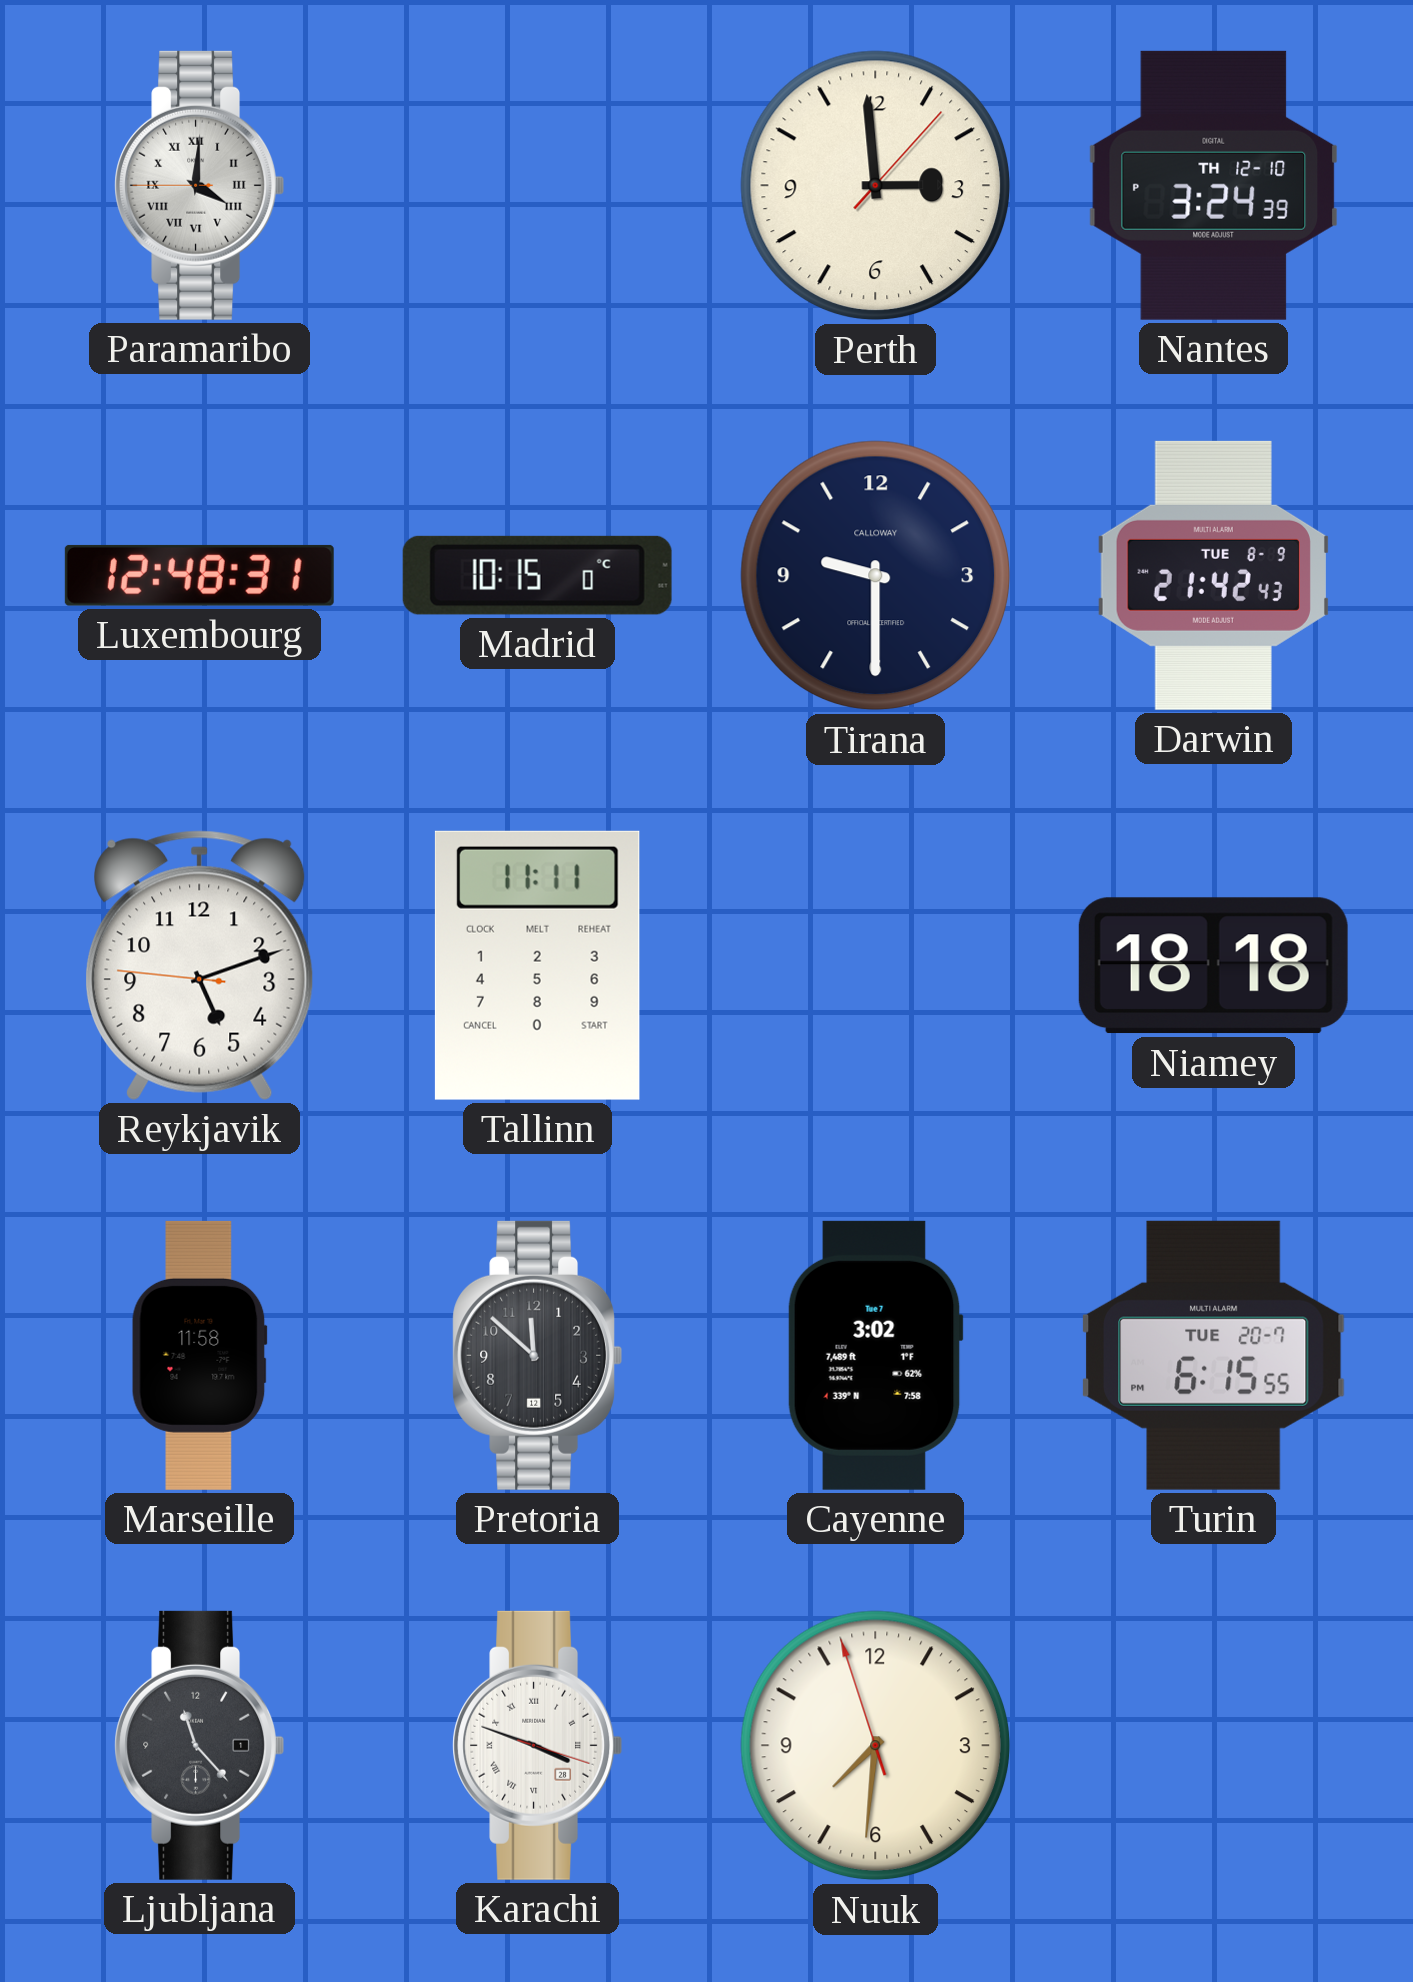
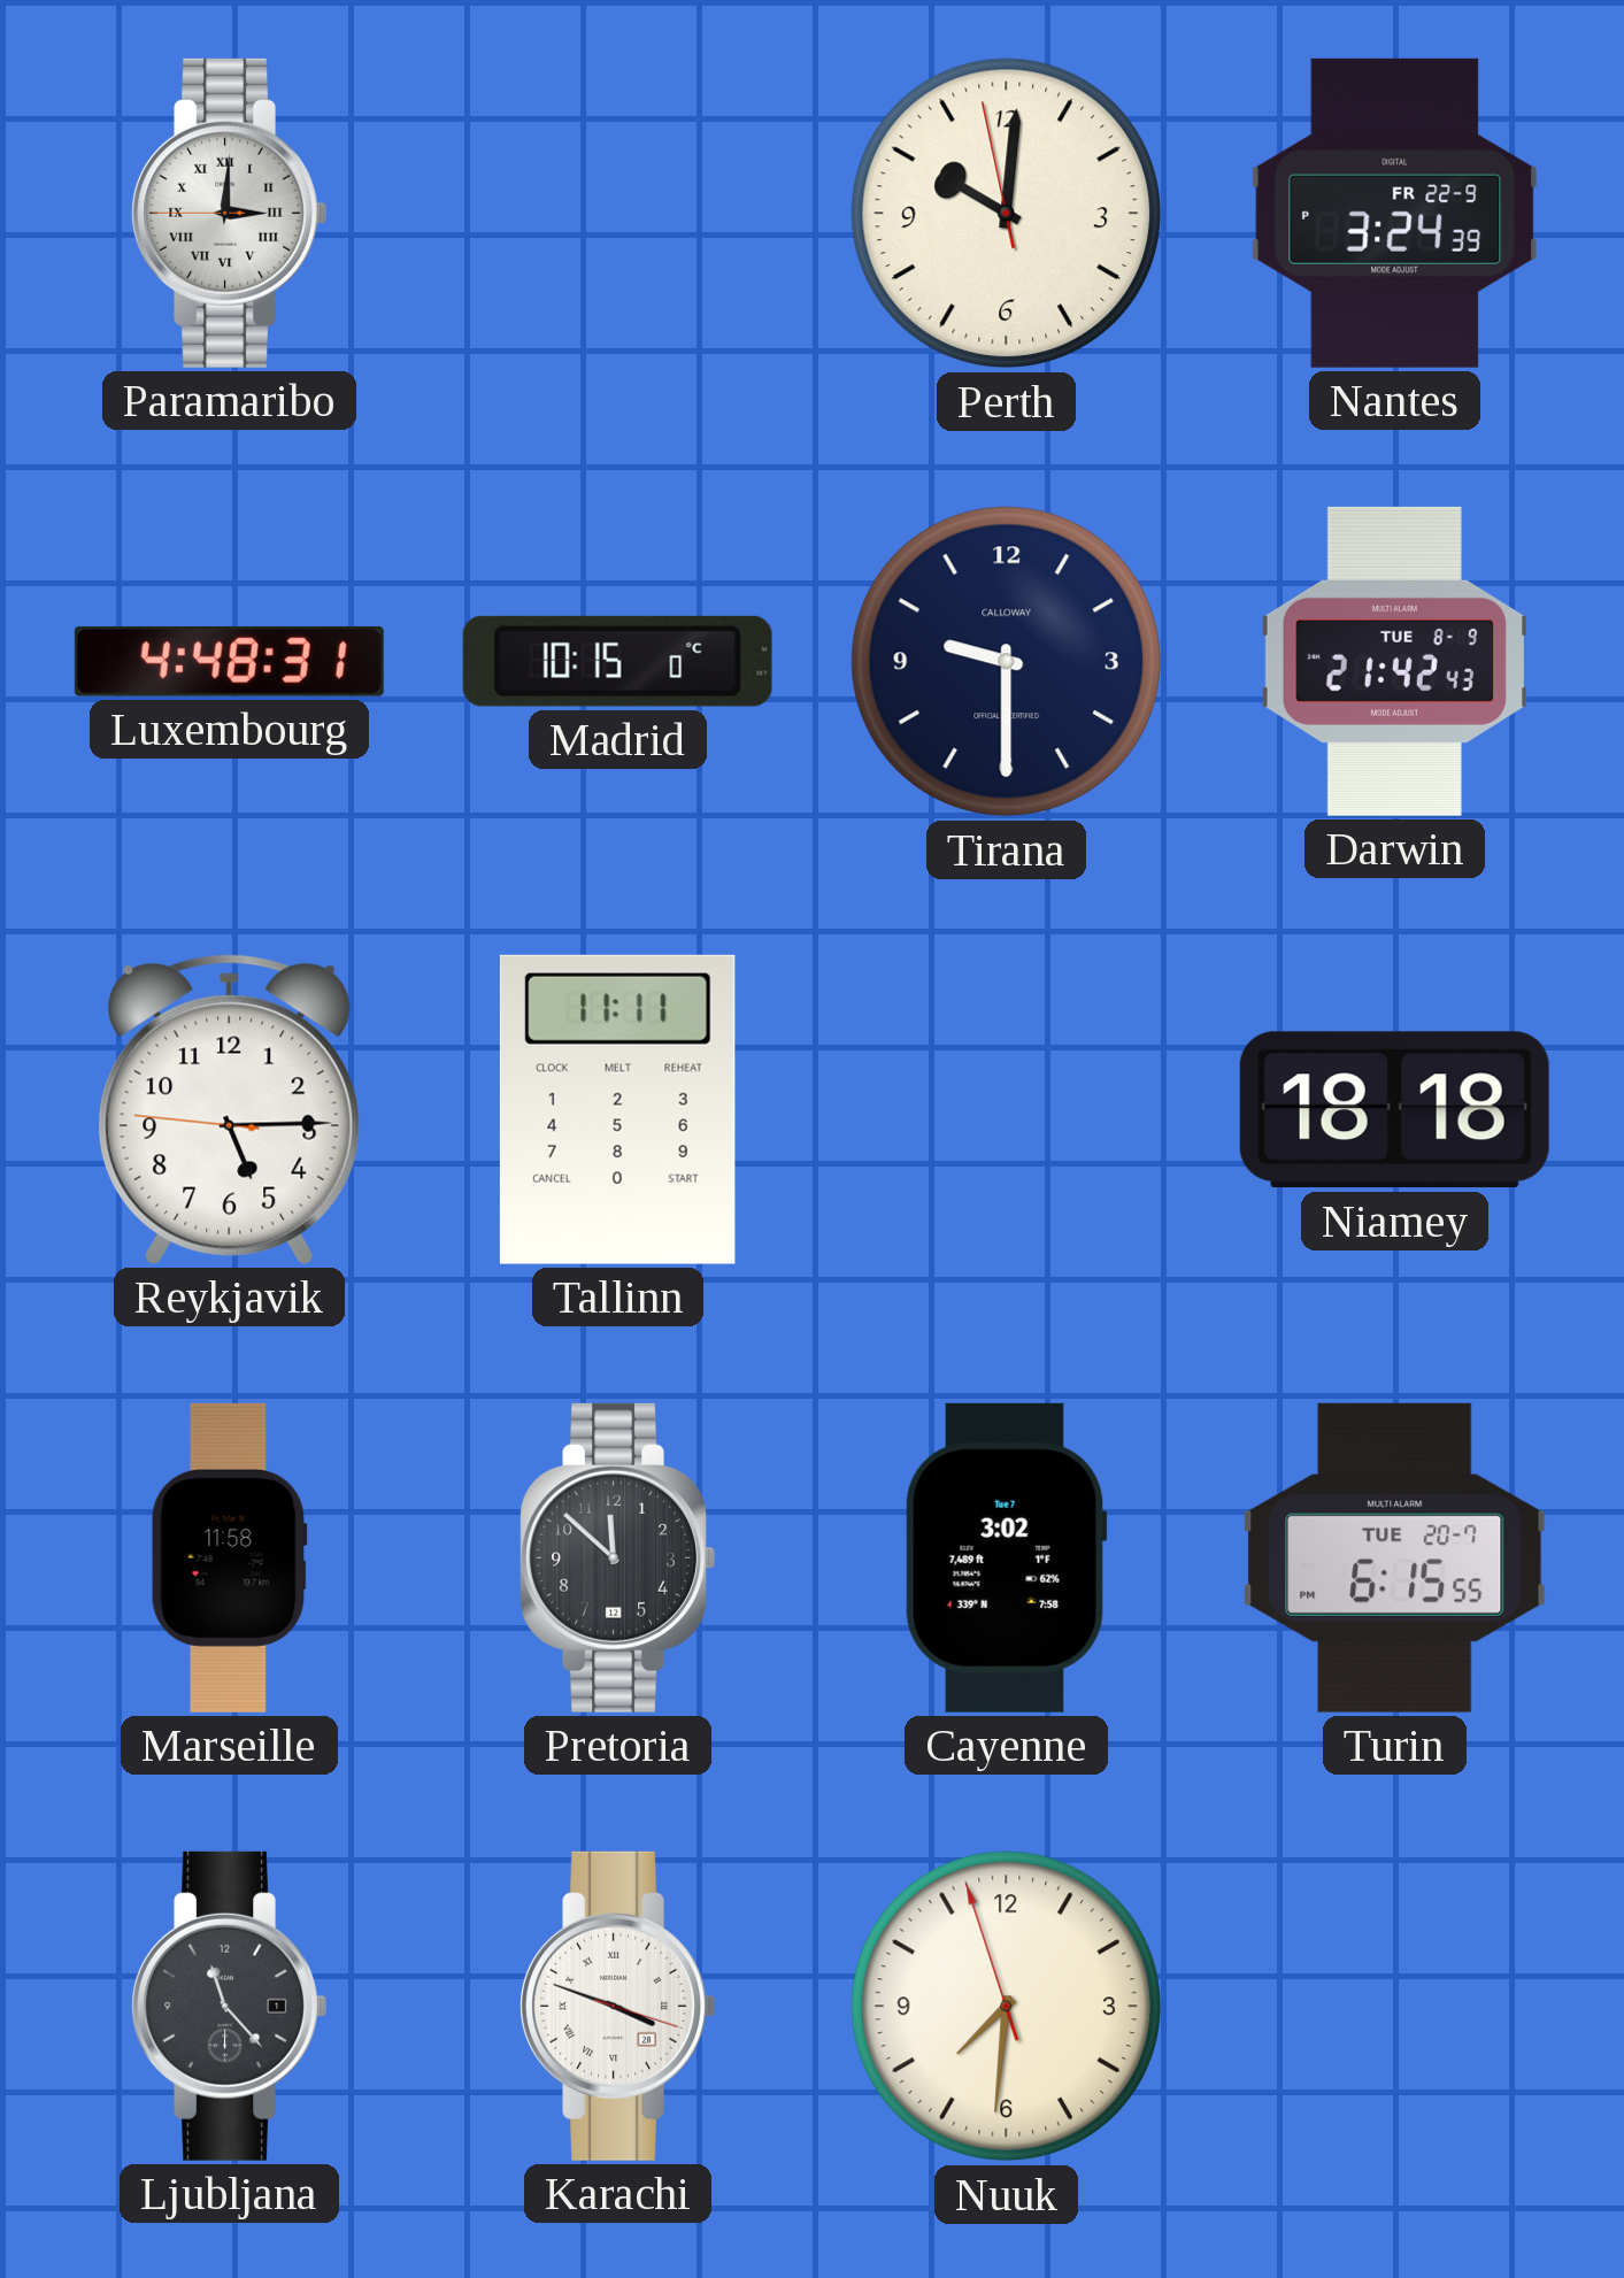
Paramaribo: 4:00 -> 3:00 (229, 213)
Perth: 2:59 -> 10:00 (1007, 214)
Nantes date: TH 12-10 -> FR 22-9 (1394, 213)
Luxembourg: 12:48 -> 4:48 (229, 661)
Reykjavik: 5:11 -> 5:14 (230, 1109)
